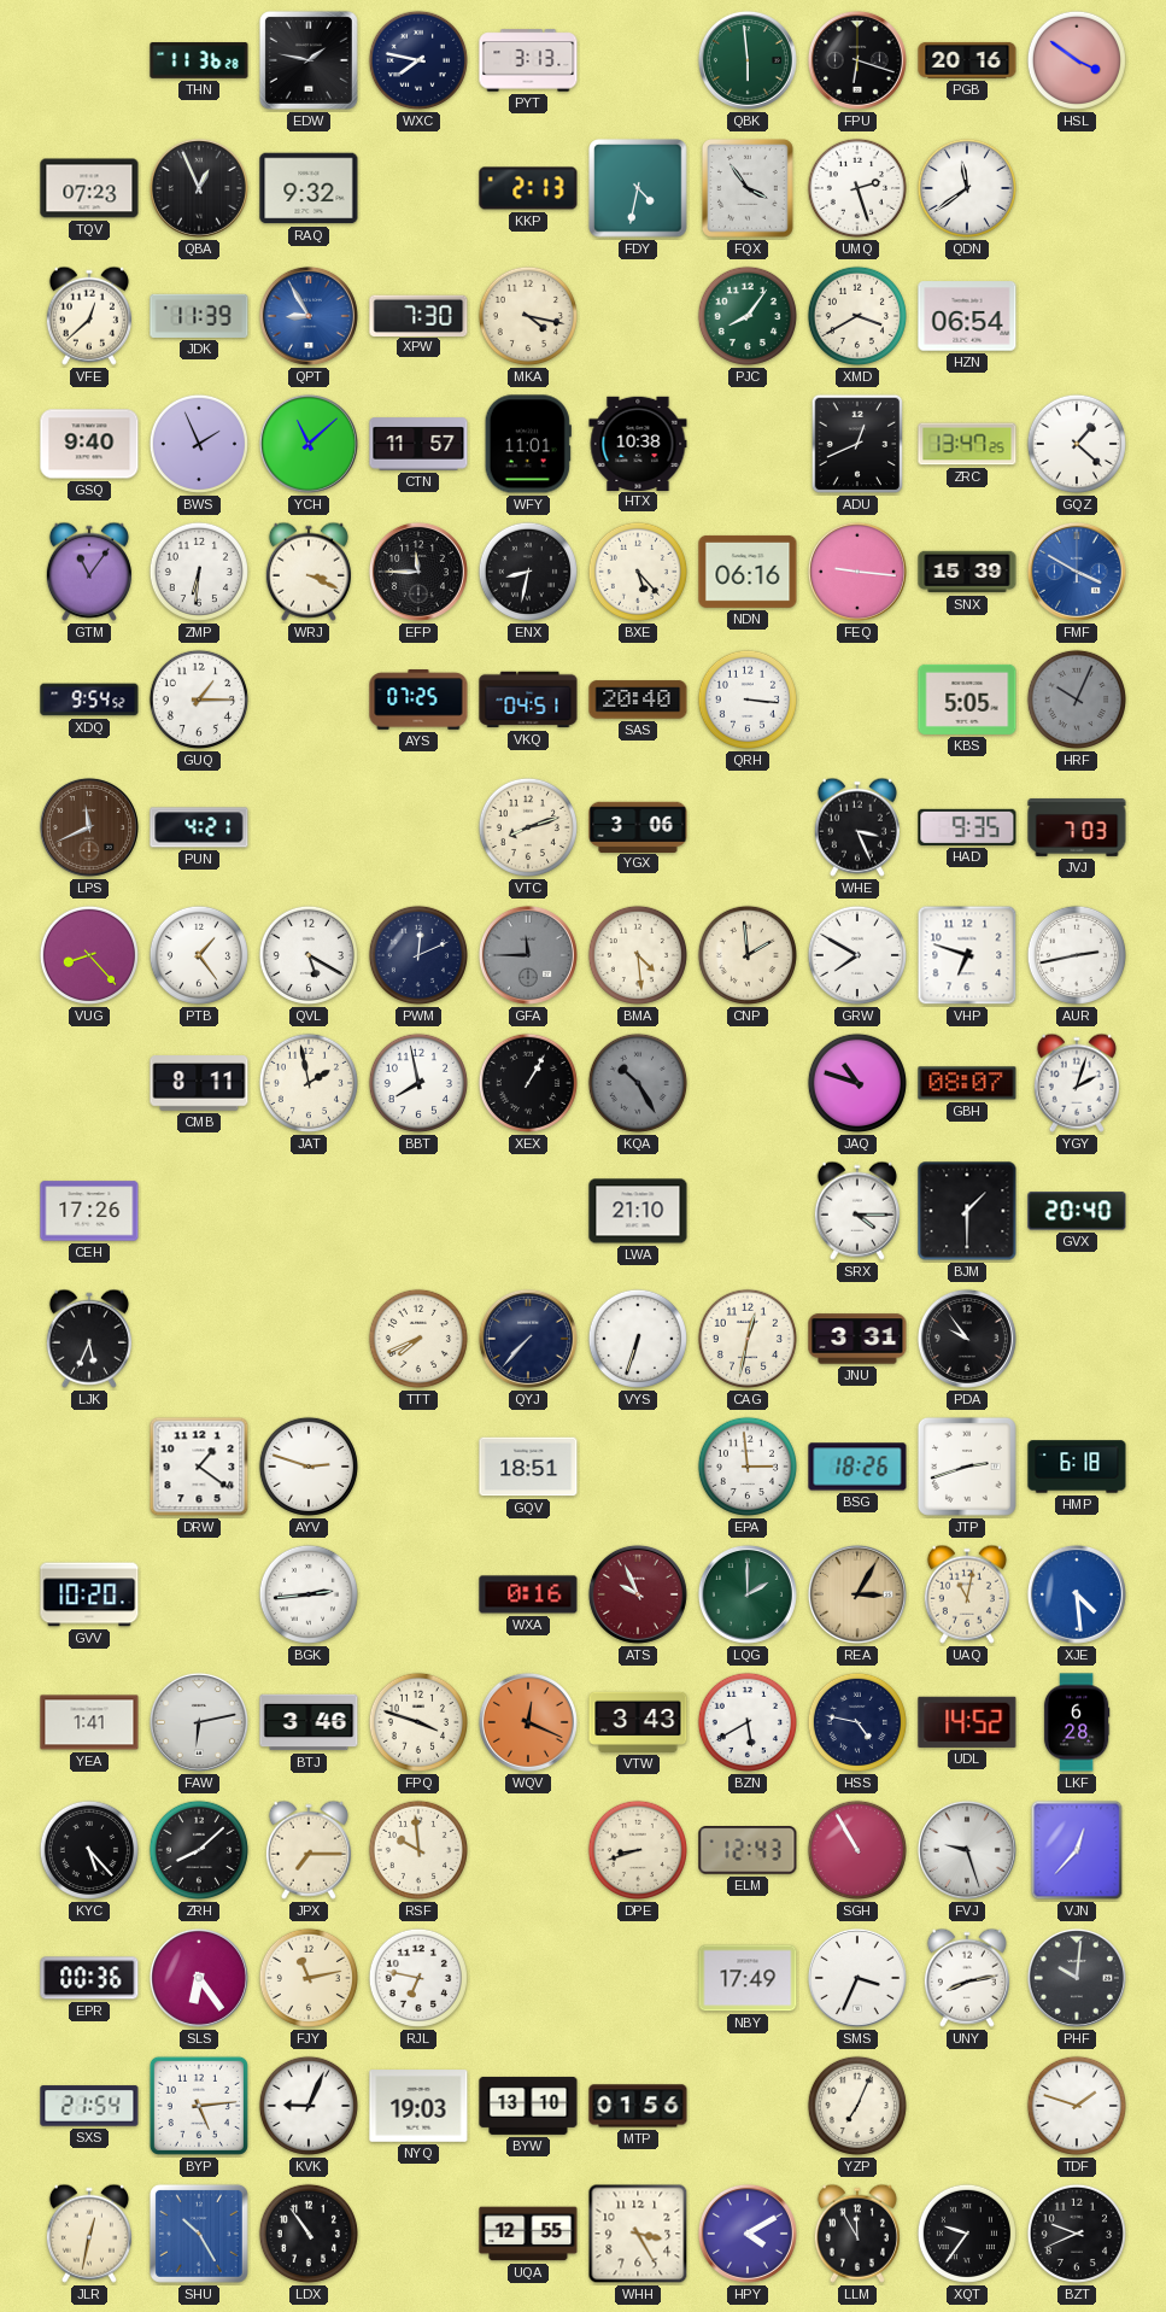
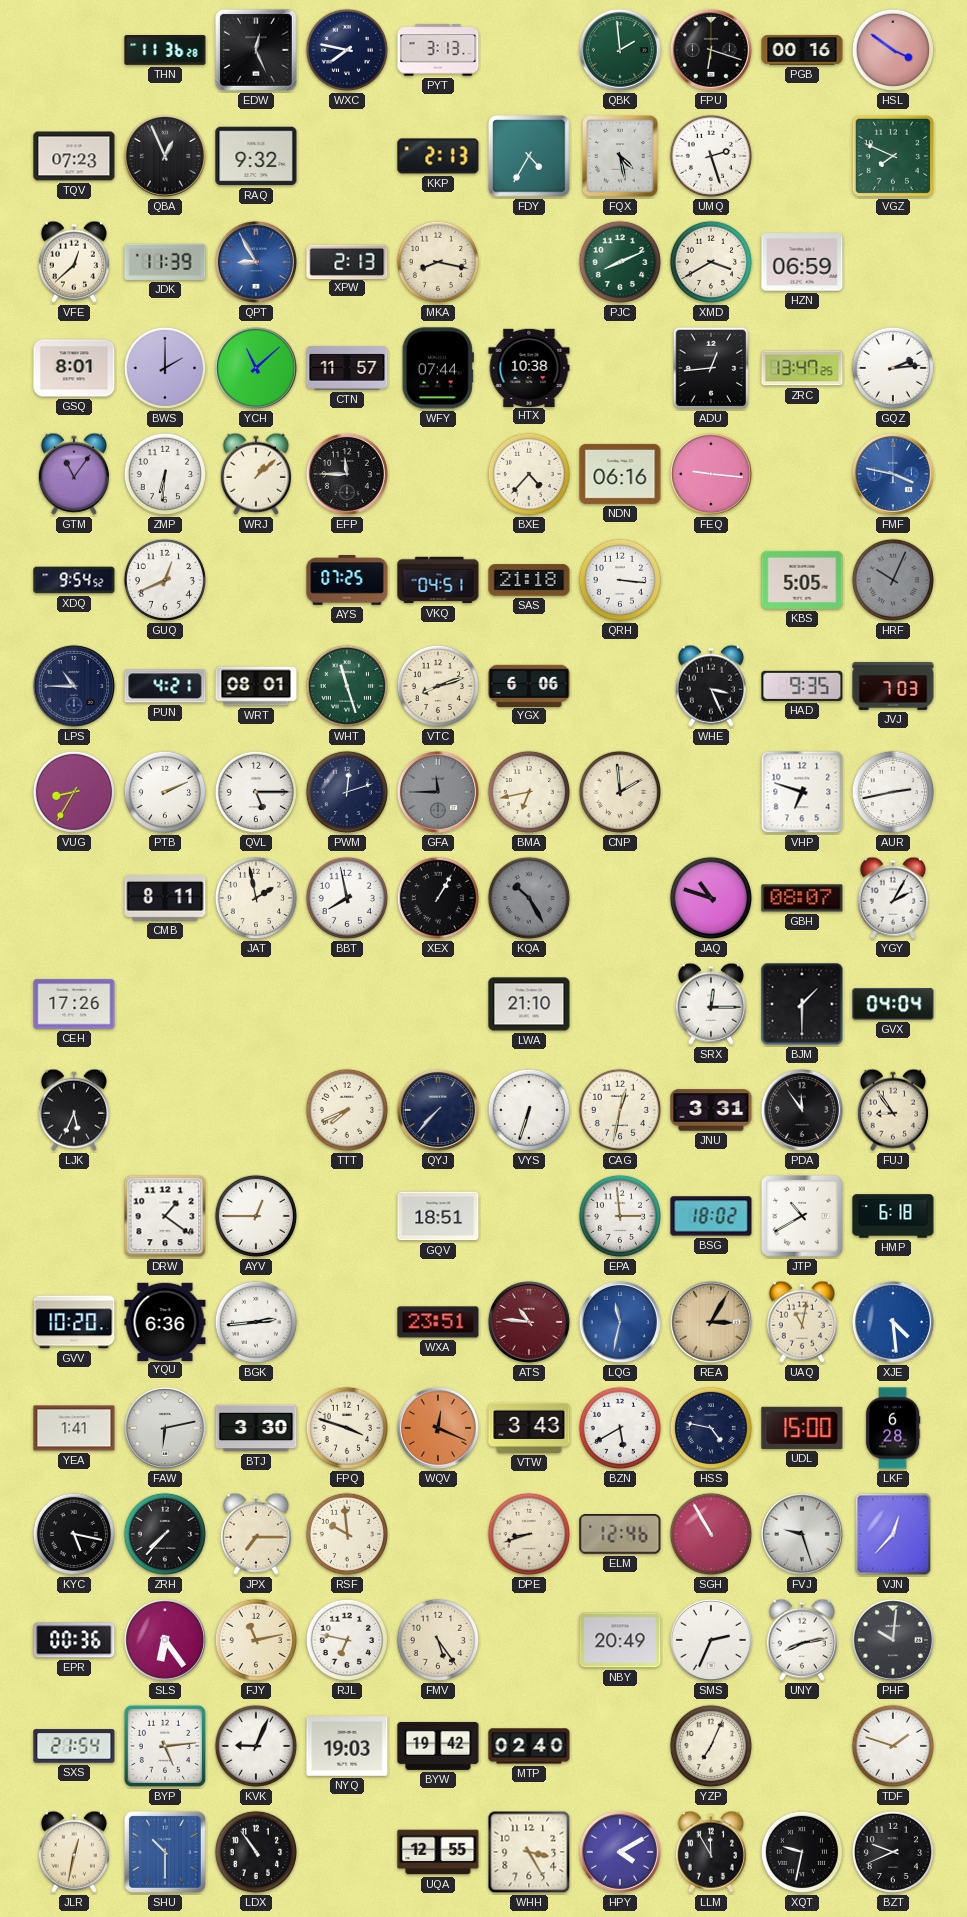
EDW: 1:47 -> 12:26 (256, 50)
QBK: 5:59 -> 1:59 (620, 50)
PGB: 20:16 -> 00:16 (802, 50)
FDY: 4:32 -> 4:35 (529, 156)
FQX: 3:54 -> 4:28 (621, 157)
QDN: 11:39 -> none (967, 188)
VGZ: none -> 7:49 (893, 156)
XPW: 7:30 -> 2:13 (347, 261)
MKA: 4:17 -> 8:17 (438, 262)
PJC: 8:06 -> 8:11 (620, 262)
HZN: 06:54 -> 06:59 (802, 262)
GSQ: 9:40 -> 8:01 (74, 368)
BWS: 1:56 -> 2:00 (165, 368)
WFY: 11:01 -> 07:44 (438, 368)
ADU: 12:41 -> 12:44 (711, 368)
GQZ: 1:22 -> 2:14 (893, 368)
WRJ: 3:19 -> 1:08 (256, 474)
ENX: 8:32 -> none (528, 572)
BXE: 5:23 -> 4:37 (529, 474)
SNX: 15:39 -> none (967, 572)
FMF: 3:50 -> 3:47 (893, 474)
GUQ: 1:15 -> 12:41 (165, 580)
SAS: 20:40 -> 21:18 (529, 580)
LPS: 11:41 -> 10:45 (74, 686)
LPS dial: brown -> navy (74, 686)
WRT: none -> 08:01 (256, 686)
WHT: none -> 11:27 (347, 686)
YGX: 3:06 -> 6:06 (529, 685)
VUG: 8:23 -> 8:35 (74, 792)
PTB: 1:24 -> 2:11 (165, 792)
QVL: 5:20 -> 5:15 (256, 792)
PWM: 12:11 -> 12:12 (347, 792)
BMA: 4:29 -> 6:43 (529, 792)
GRW: 7:50 -> none (857, 955)
YGY: 2:03 -> 2:05 (893, 898)
SRX: 4:15 -> 12:15 (711, 1004)
GVX: 20:40 -> 04:04 (893, 1004)
PDA: 9:54 -> 11:54 (802, 1110)
FUJ: none -> 8:54 (893, 1110)
AYV: 2:48 -> 12:45 (256, 1216)
BSG: 18:26 -> 18:02 (711, 1216)
JTP: 2:42 -> 10:40 (802, 1216)
YQU: none -> 6:36 (165, 1321)
WXA: 0:16 -> 23:51 (438, 1322)
ATS: 9:56 -> 10:46 (529, 1322)
LQG: 2:00 -> 11:32 (620, 1322)
LQG dial: green -> blue (620, 1322)
BTJ: 3:46 -> 3:30 (256, 1428)
UDL: 14:52 -> 15:00 (802, 1428)
KYC: 5:23 -> 5:17 (74, 1534)
ZRH: 8:08 -> 7:37 (165, 1534)
ELM: 12:43 -> 12:46 (620, 1534)
FMV: none -> 5:24 (438, 1640)
NBY: 17:49 -> 20:49 (620, 1640)
SMS: 3:34 -> 2:34 (711, 1640)
BYW: 13:10 -> 19:42 (438, 1746)
MTP: 01:56 -> 02:40 (529, 1746)
SHU: 10:25 -> 10:30 (165, 1852)
XQT: 9:36 -> 9:32 (802, 1852)
